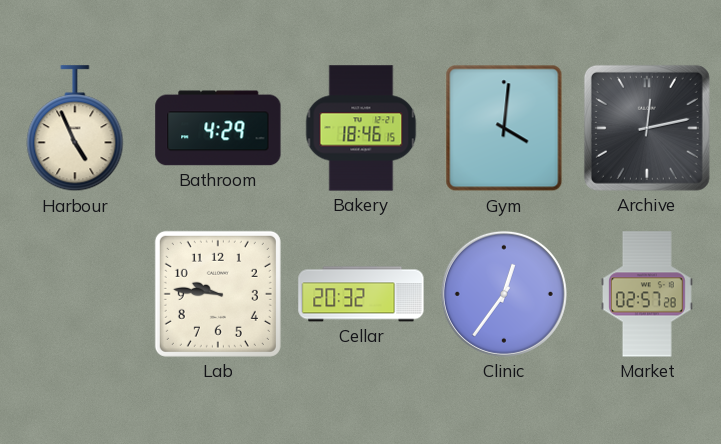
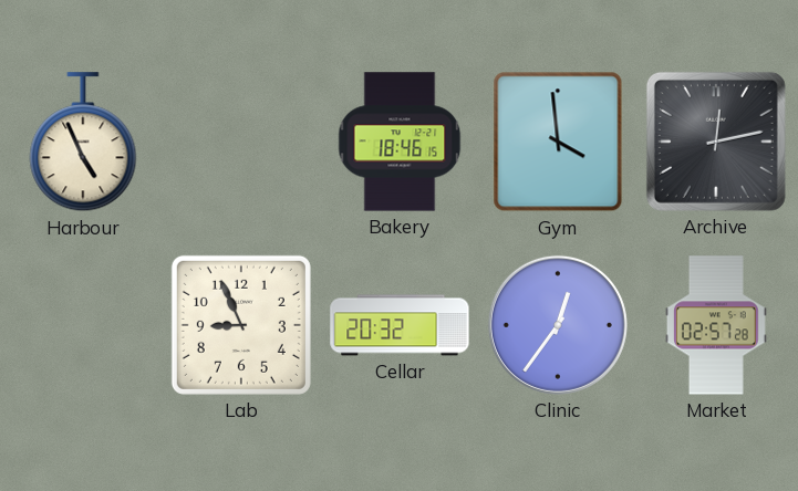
Bathroom: 4:29 -> none (218, 128)
Gym: 4:01 -> 3:59 (558, 142)
Lab: 9:46 -> 8:56 (241, 325)
